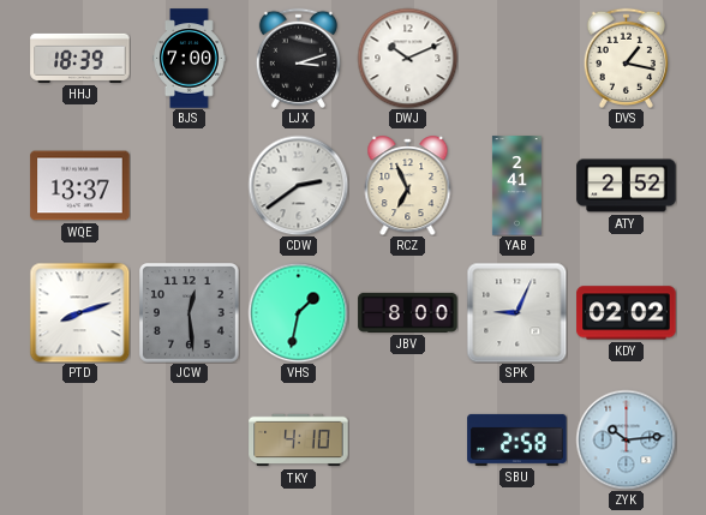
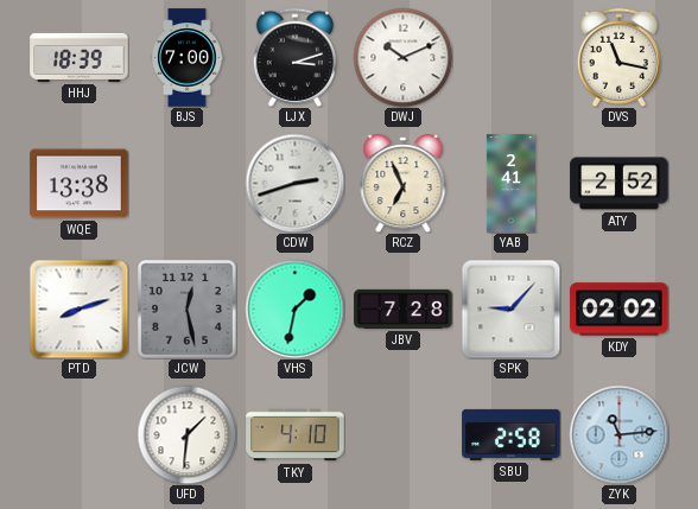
DVS: 1:17 -> 11:17 (618, 57)
WQE: 13:37 -> 13:38 (80, 184)
CDW: 2:39 -> 2:42 (294, 183)
JCW: 12:29 -> 12:28 (188, 310)
JBV: 8:00 -> 7:28 (404, 308)
SPK: 9:04 -> 9:07 (510, 308)
UFD: none -> 1:31 (186, 434)
ZYK: 10:14 -> 11:14 (618, 434)
